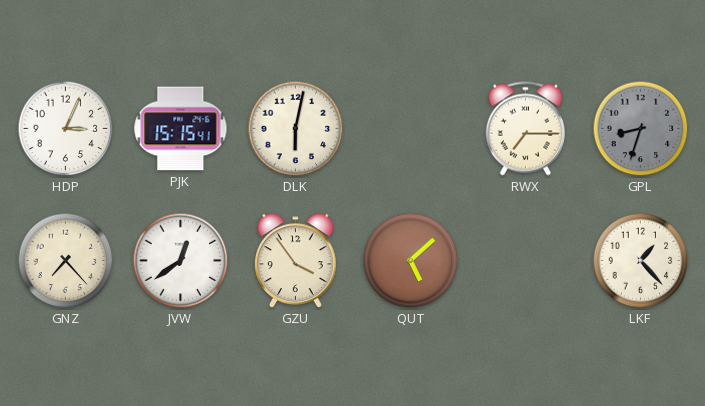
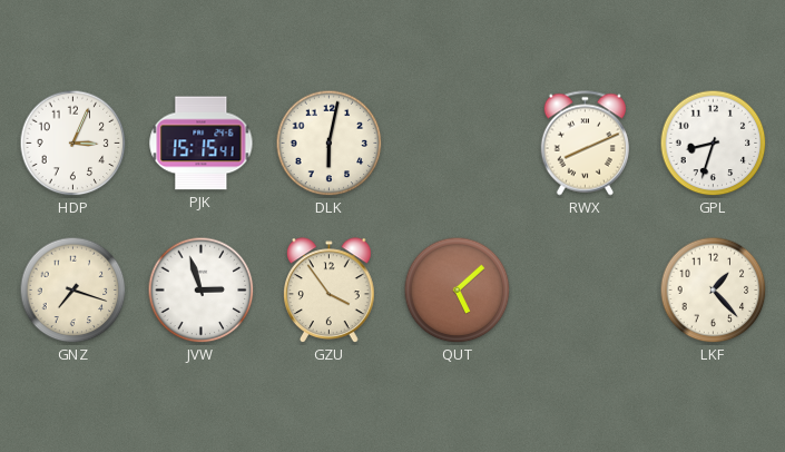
RWX: 7:15 -> 8:11 (585, 144)
GPL dial: grey -> white (714, 144)
GNZ: 7:23 -> 7:18 (73, 291)
JVW: 12:39 -> 2:57 (202, 291)
